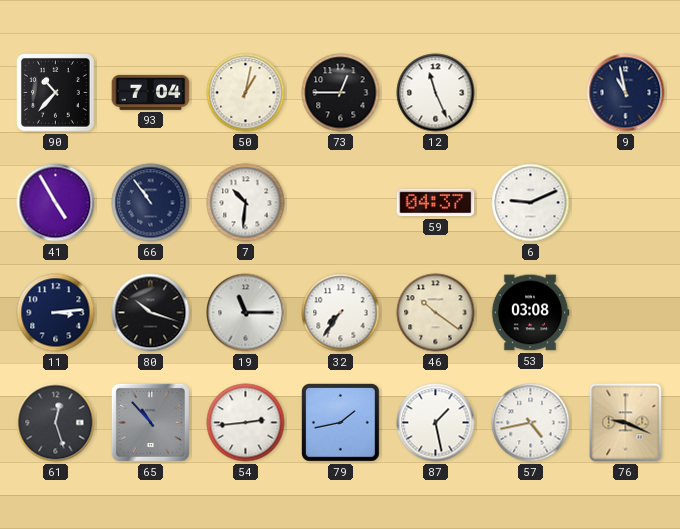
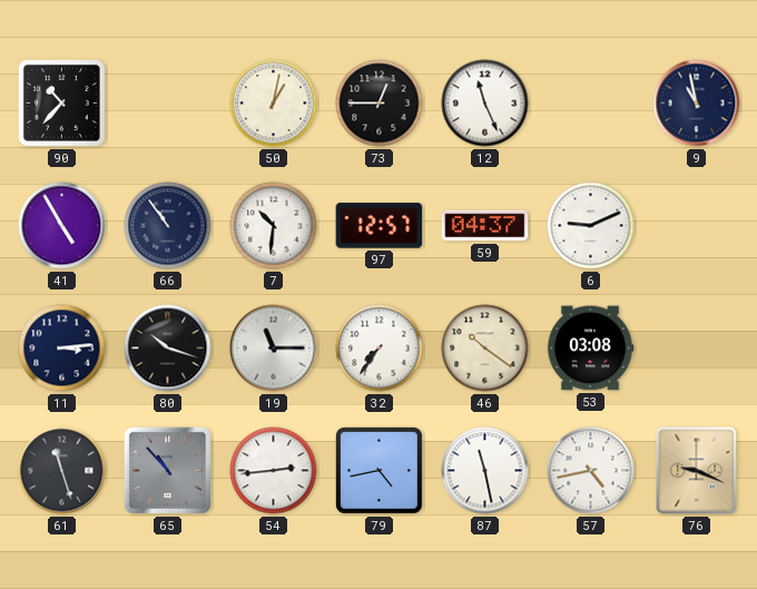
93: 7:04 -> none (151, 92)
97: none -> 12:57 (380, 226)
61: 12:27 -> 11:27 (62, 471)
79: 1:43 -> 4:43 (380, 471)
87: 1:28 -> 11:28 (485, 471)
